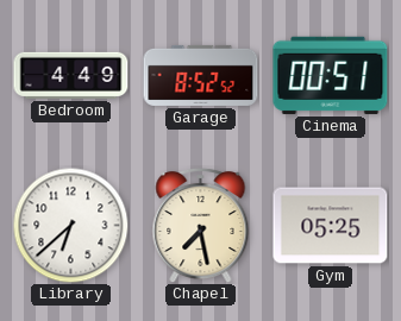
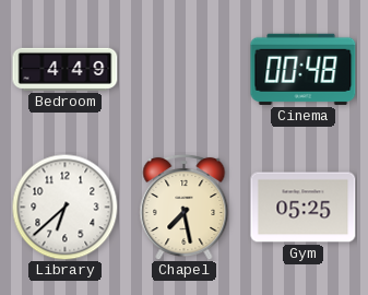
Garage: 8:52 -> none (201, 75)
Cinema: 00:51 -> 00:48 (304, 69)
